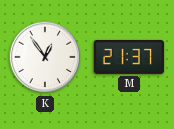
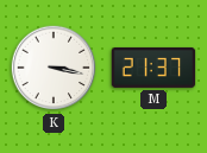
K: 12:54 -> 3:17 (54, 68)
